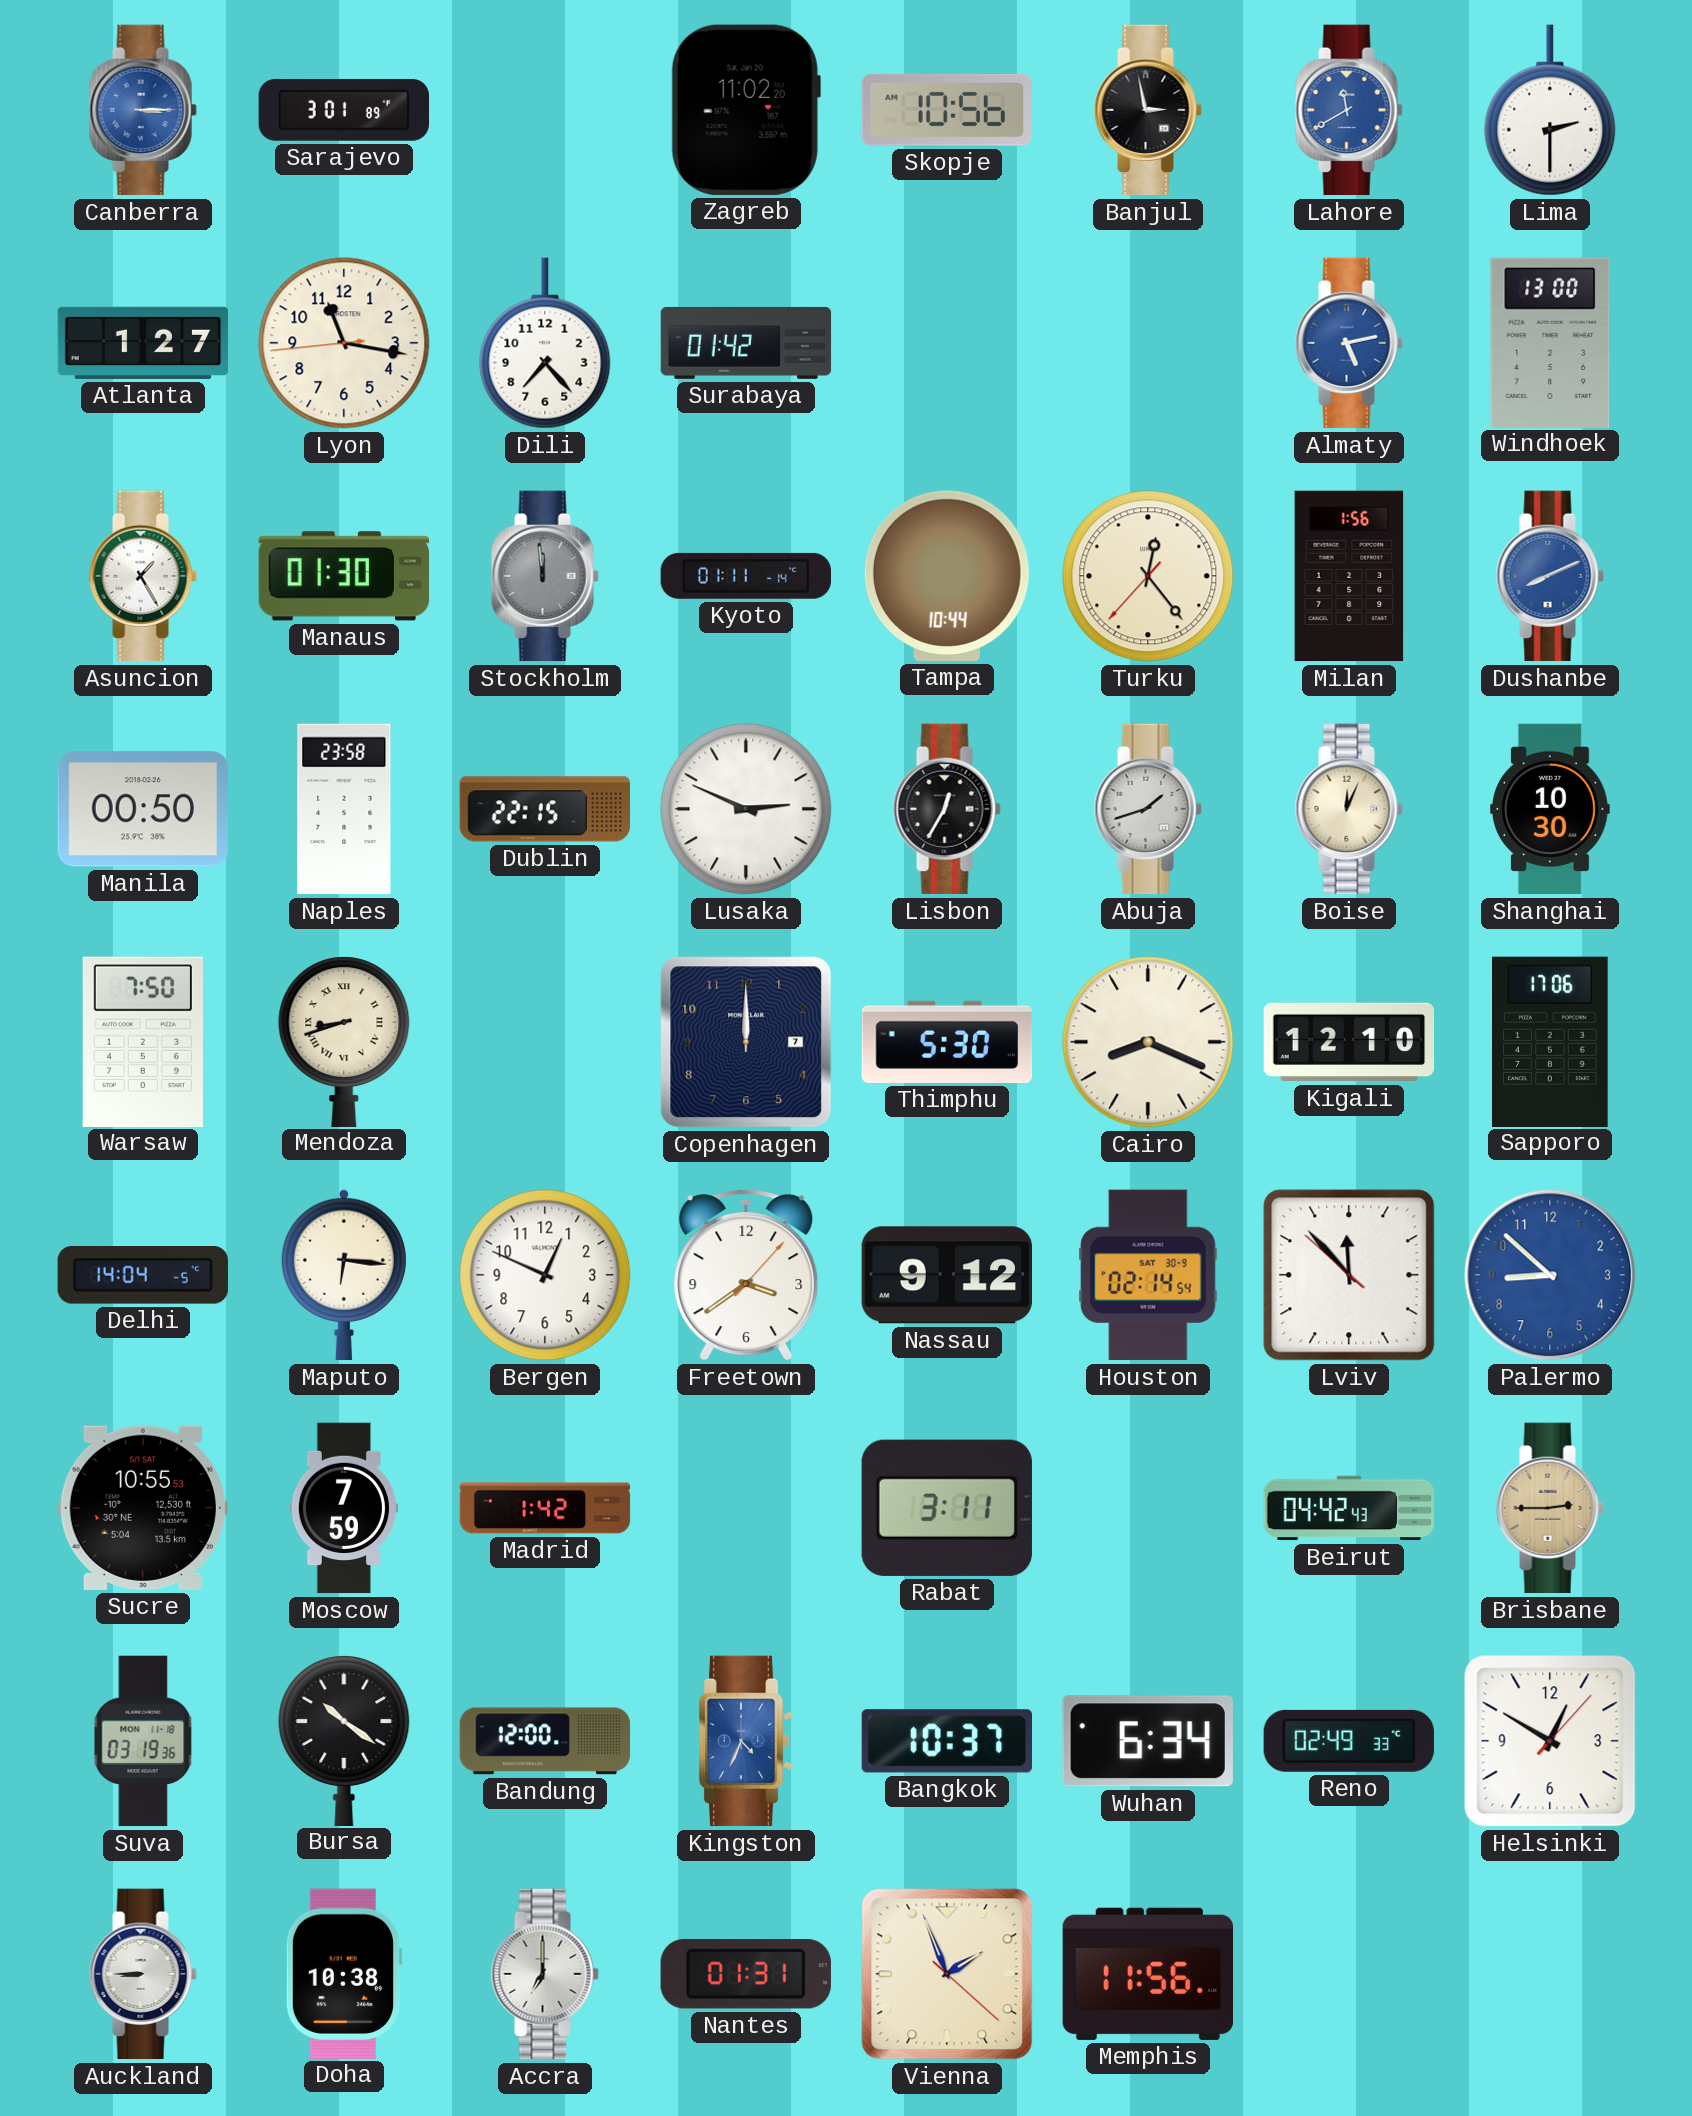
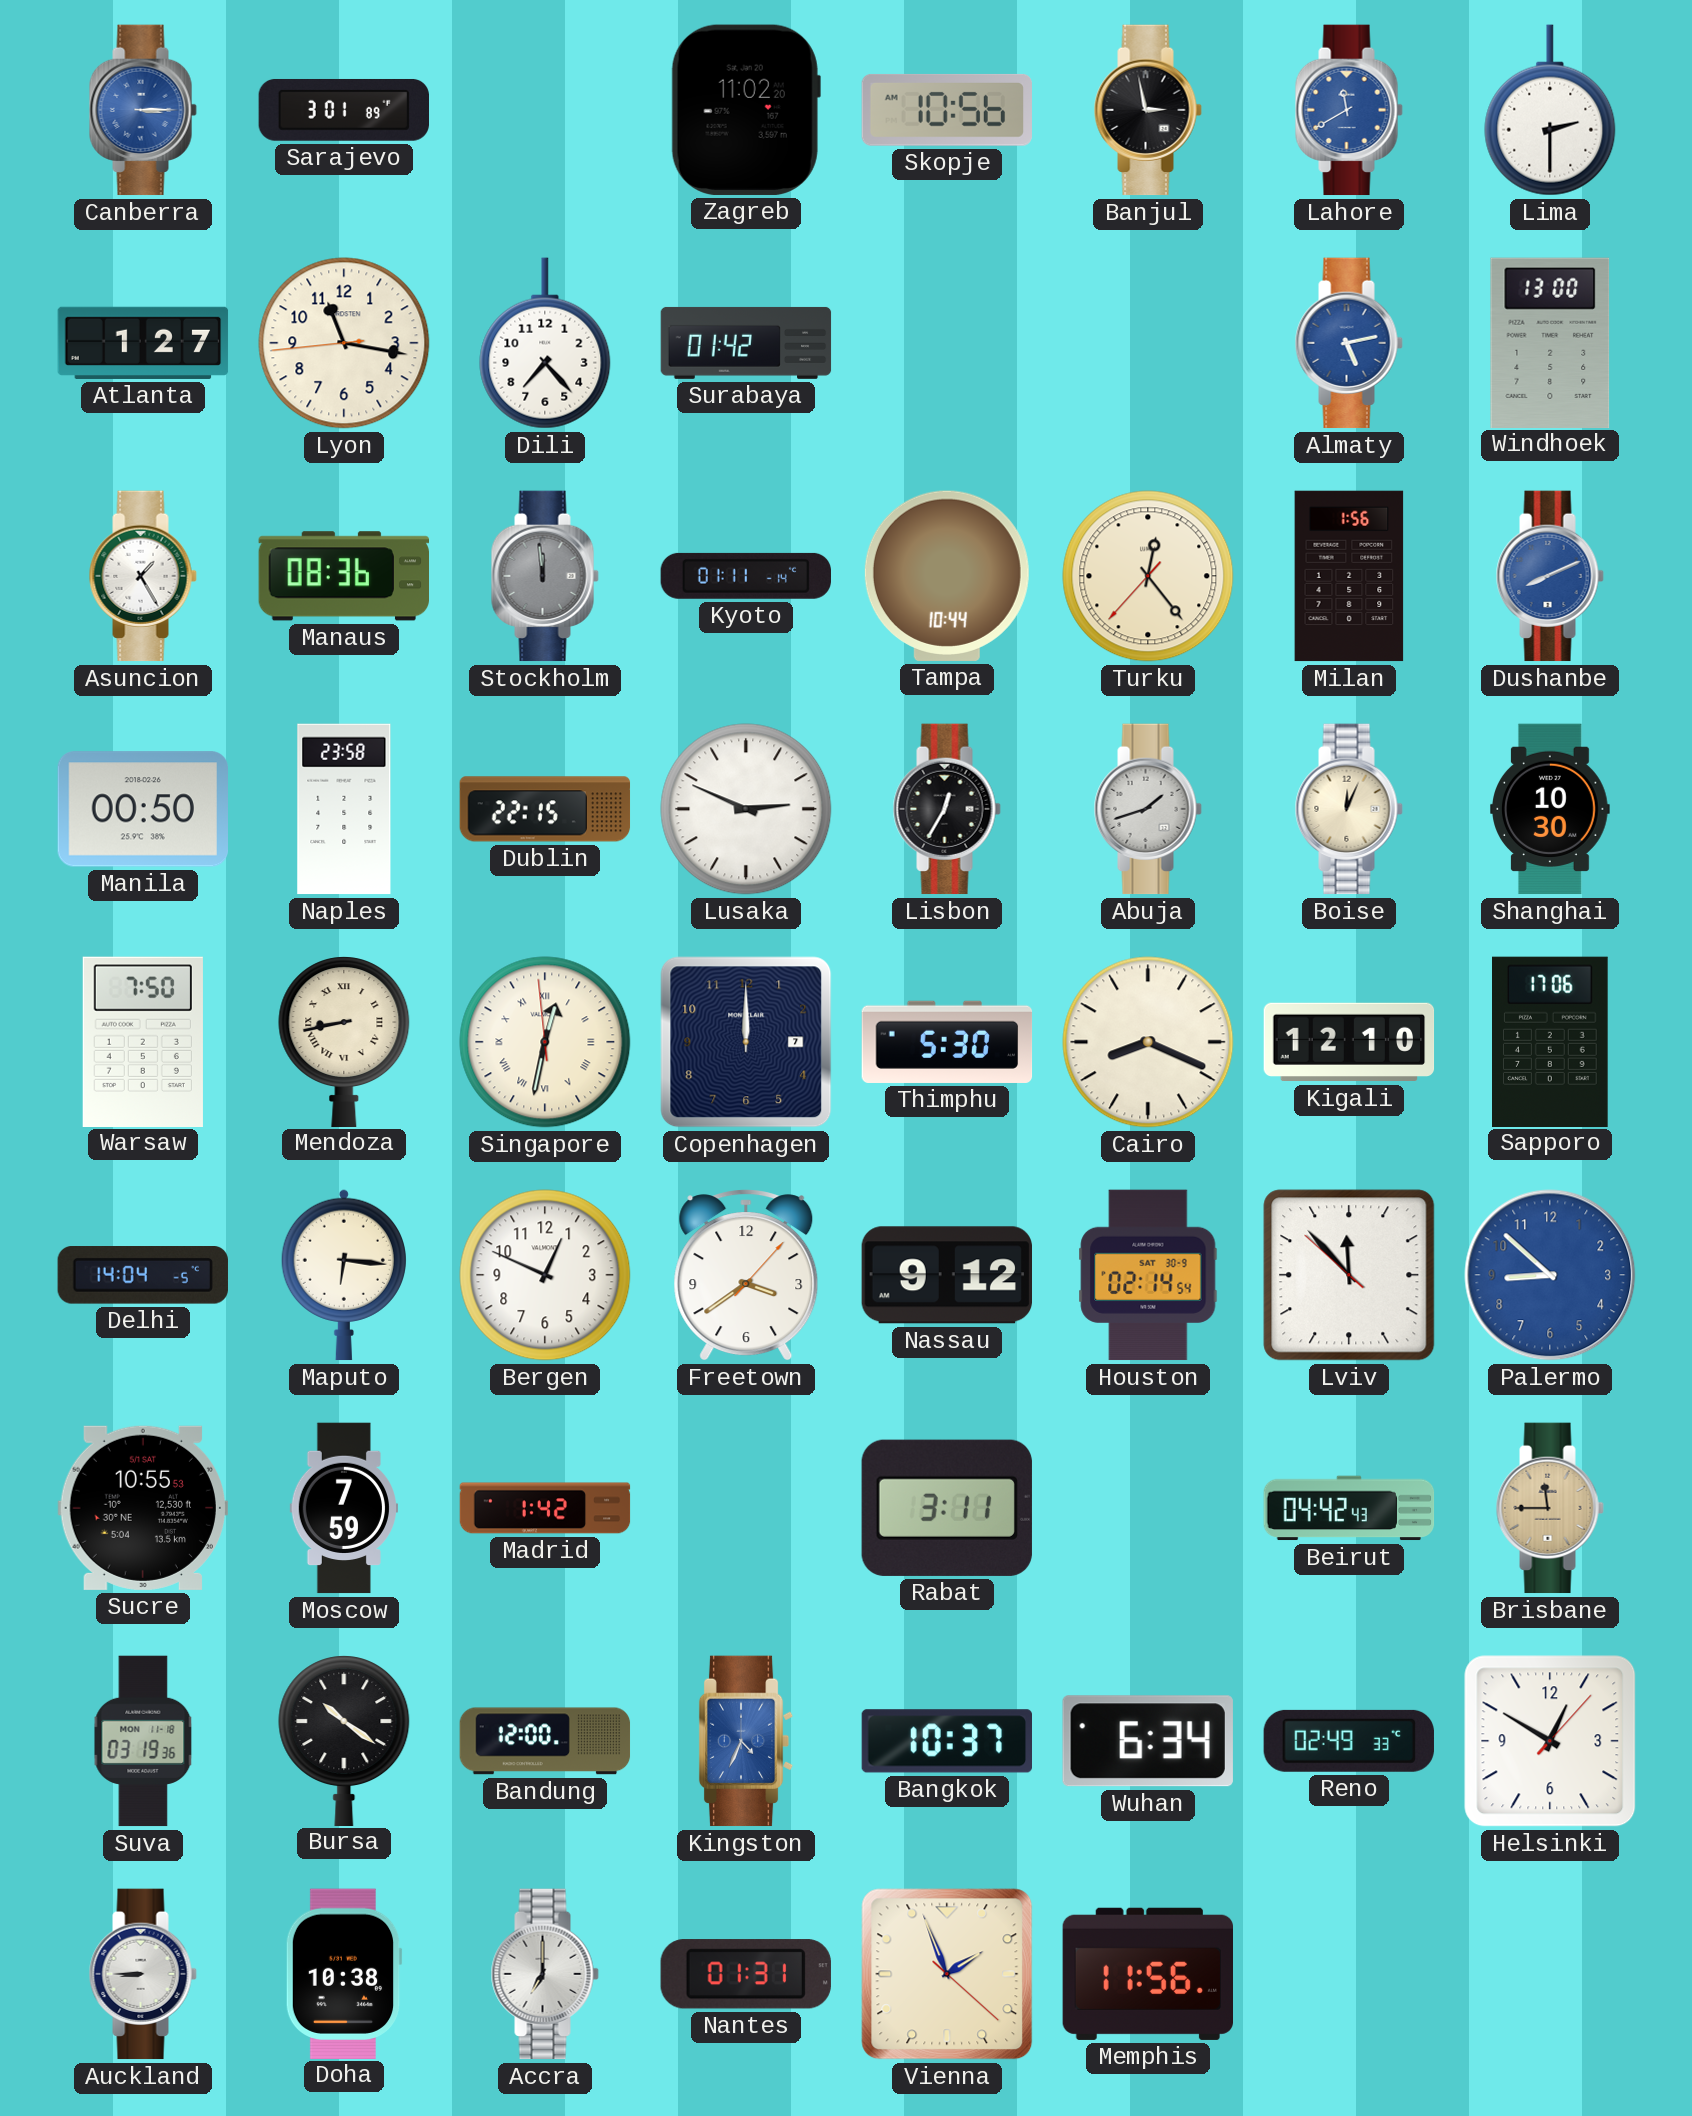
Manaus: 01:30 -> 08:36 (343, 576)
Mendoza: 8:42 -> 8:43 (344, 1041)
Singapore: none -> 12:31 (545, 1042)
Brisbane: 2:45 -> 11:45 (1550, 1508)
